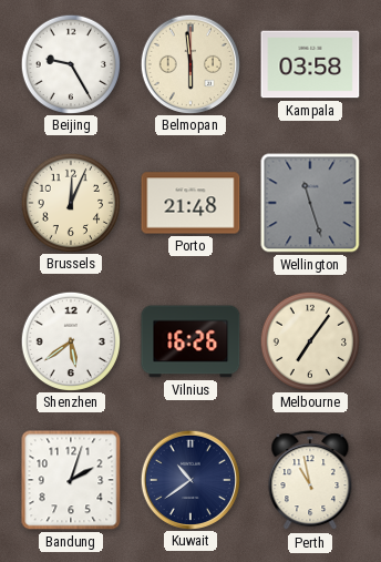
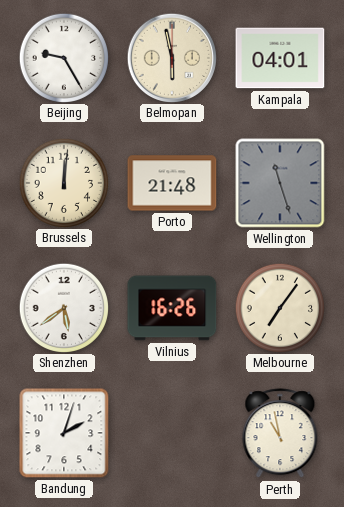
Belmopan: 5:59 -> 5:58 (171, 57)
Kampala: 03:58 -> 04:01 (280, 58)
Brussels: 12:04 -> 12:01 (63, 182)
Kuwait: 10:39 -> none (189, 479)
